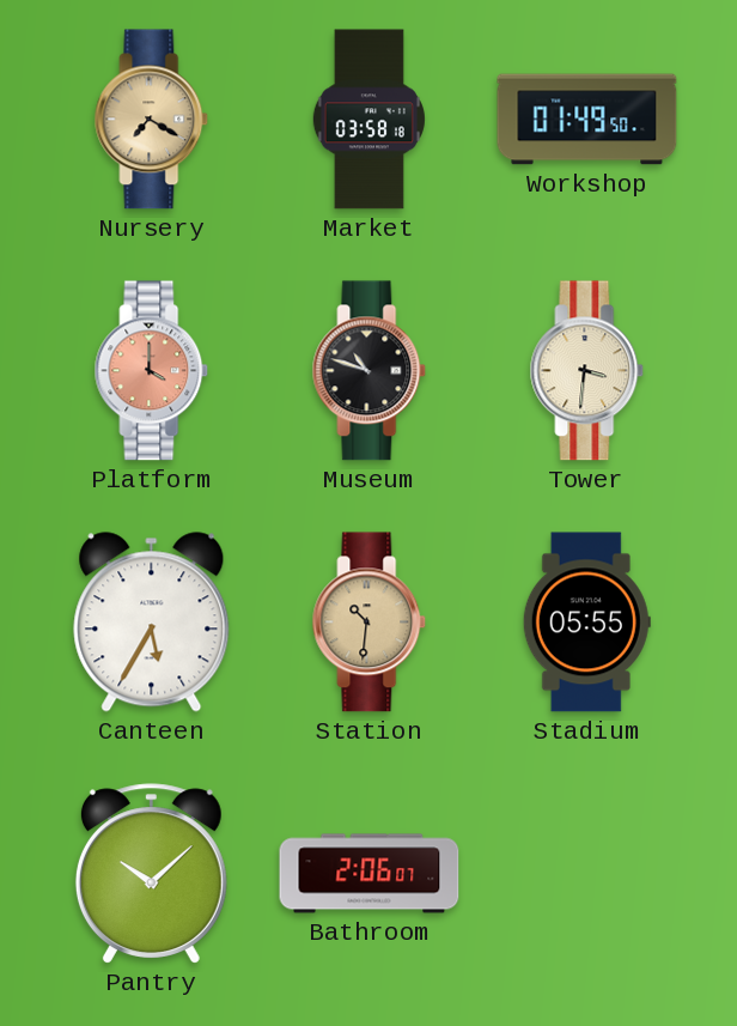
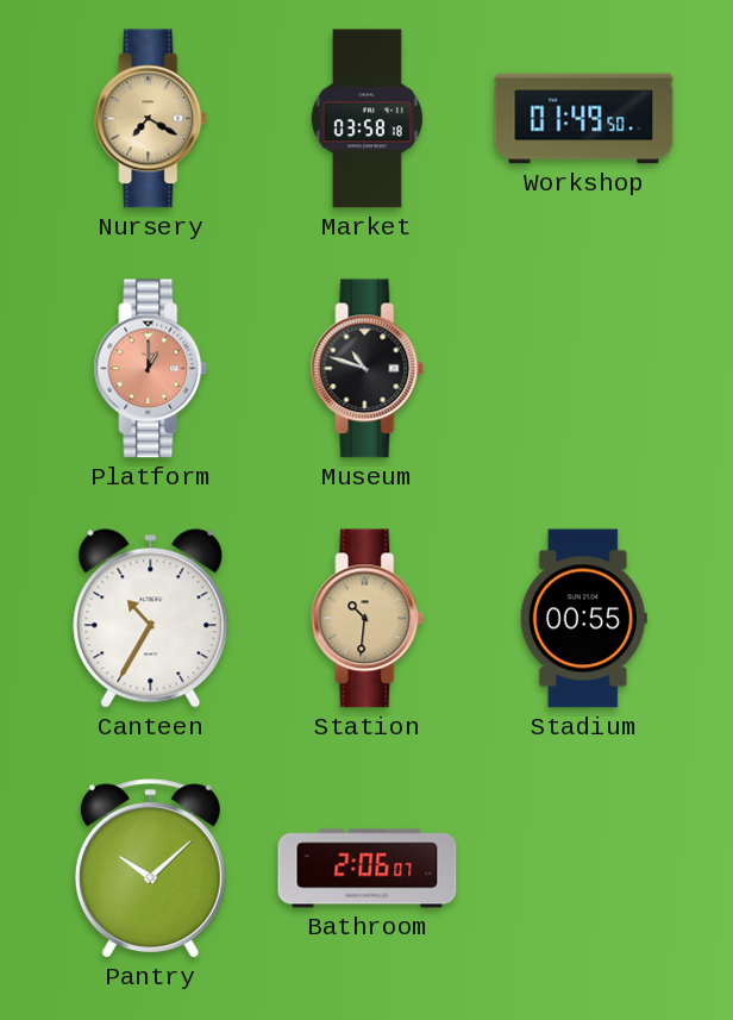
Platform: 4:00 -> 1:00 (151, 369)
Tower: 3:31 -> none (587, 371)
Canteen: 5:35 -> 10:35 (151, 619)
Stadium: 05:55 -> 00:55 (583, 619)
